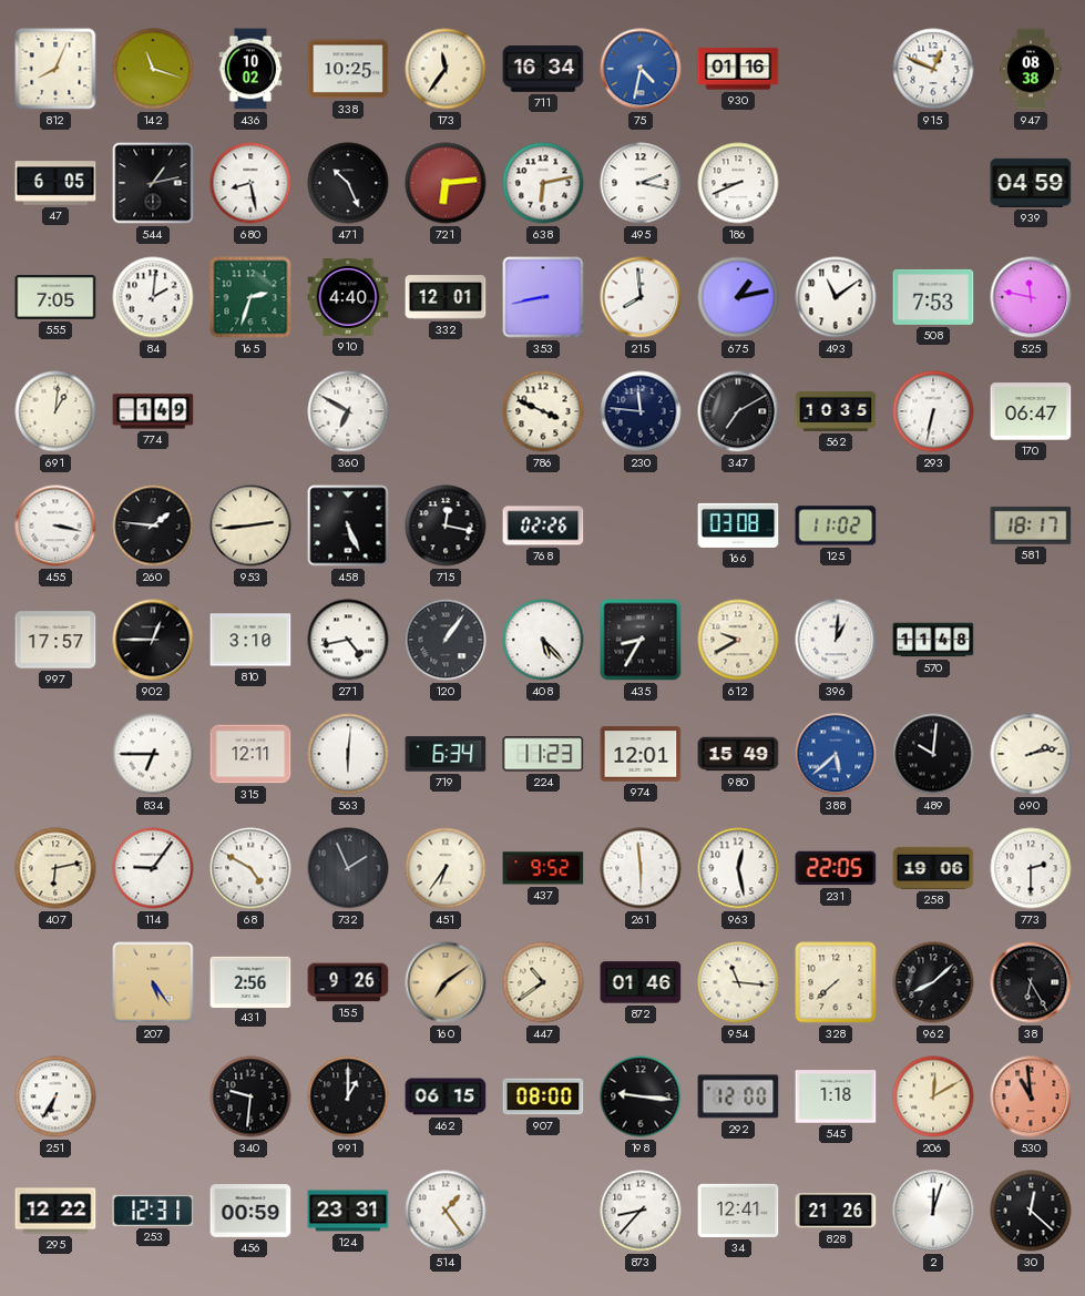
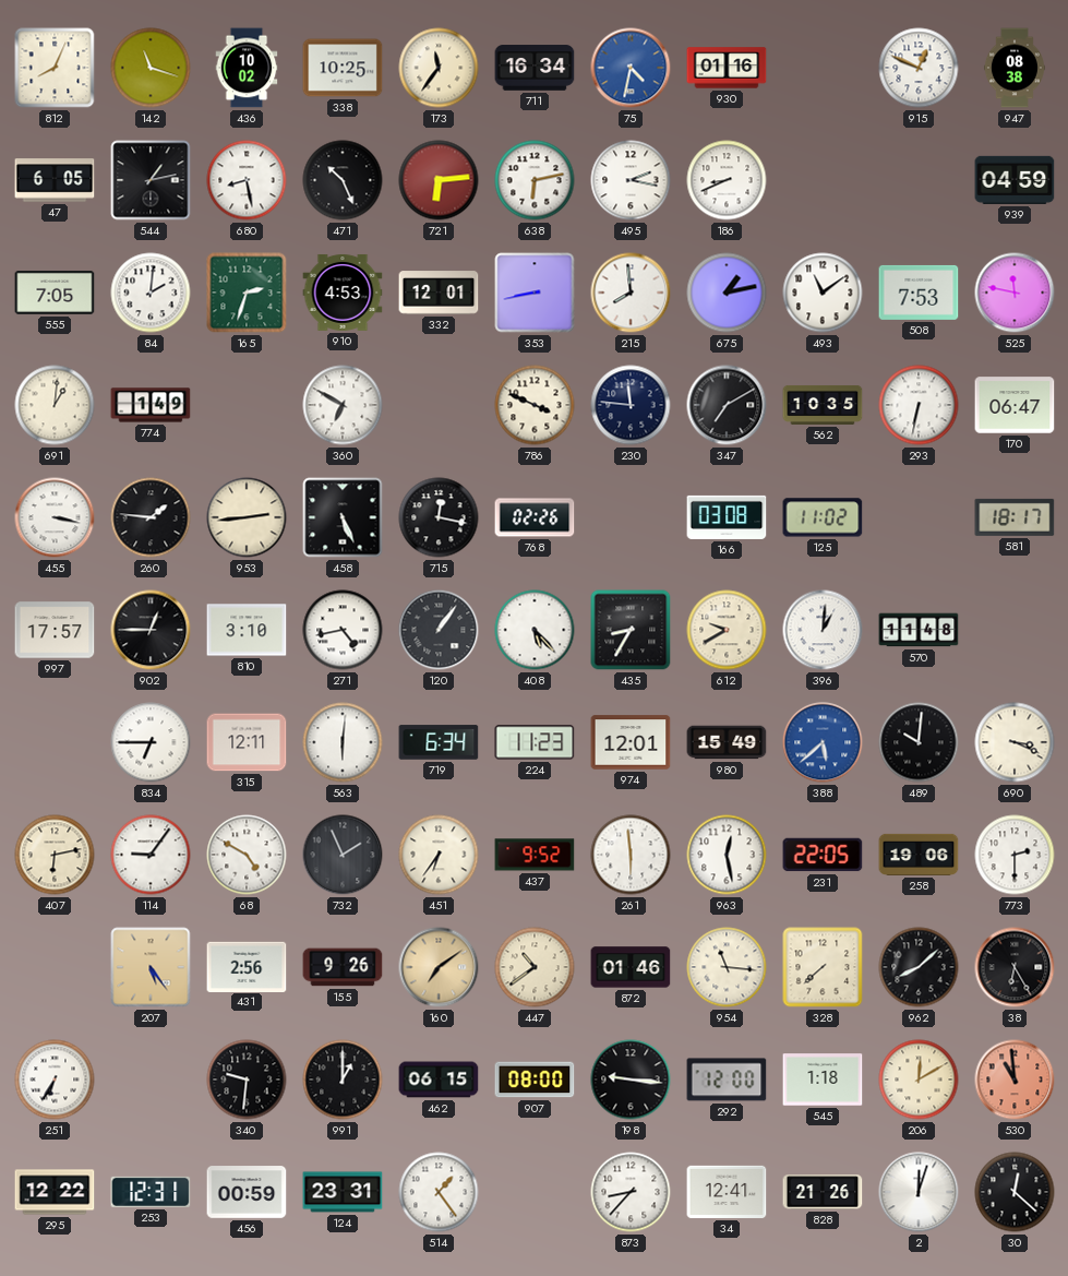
910: 4:40 -> 4:53 (343, 293)
690: 2:13 -> 3:19 (1015, 742)
